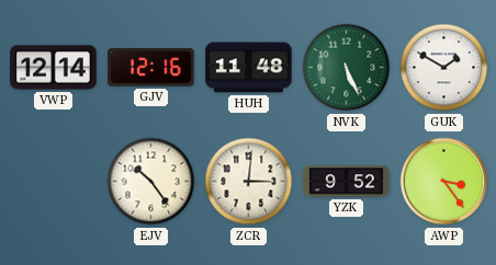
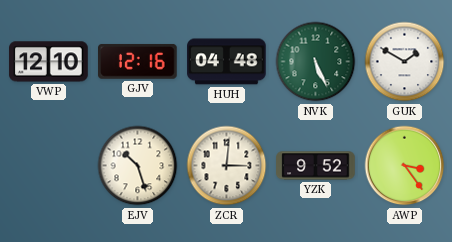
VWP: 12:14 -> 12:10 (49, 62)
HUH: 11:48 -> 04:48 (227, 62)
EJV: 10:24 -> 10:27 (138, 166)
